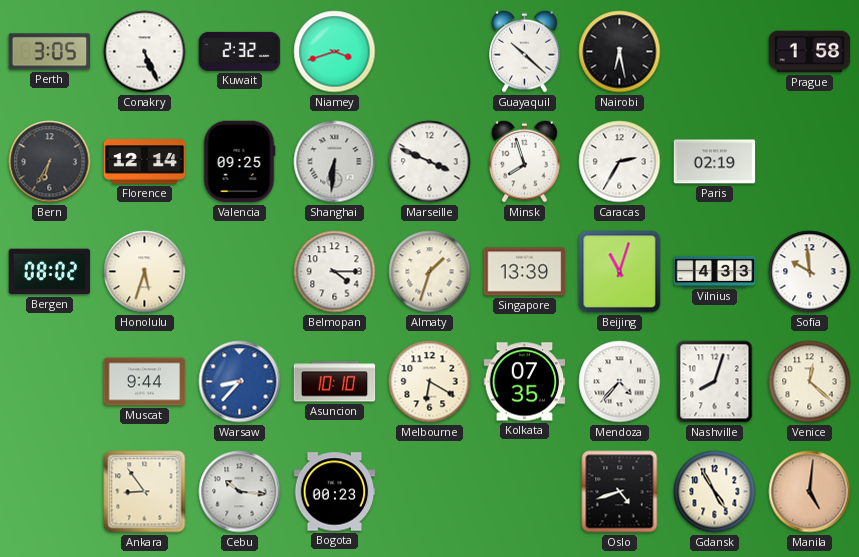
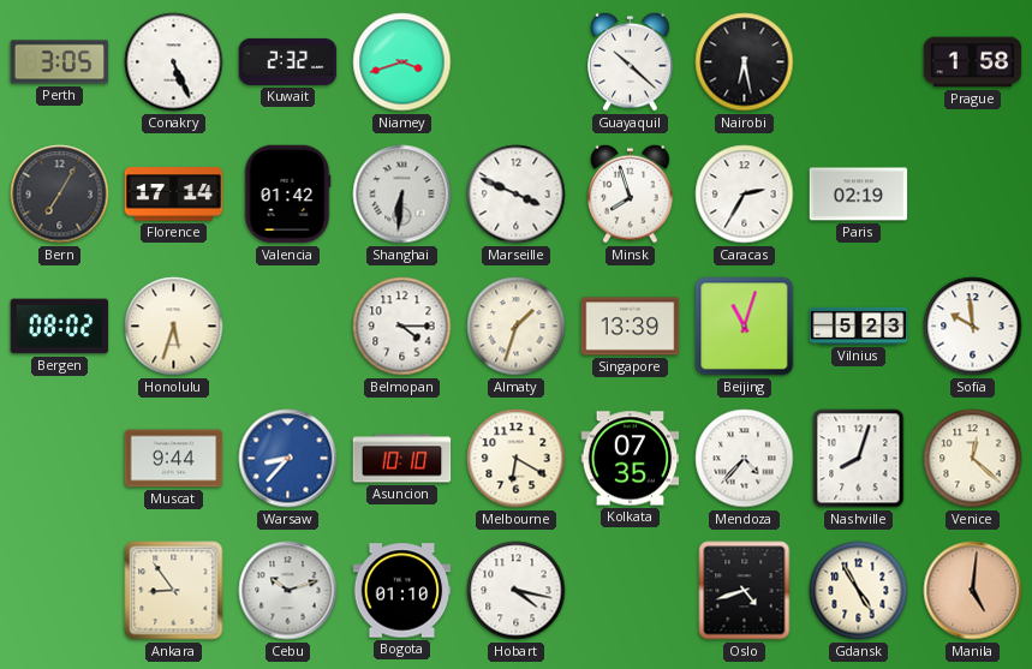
Bern: 6:35 -> 7:05 (60, 195)
Florence: 12:14 -> 17:14 (174, 195)
Valencia: 09:25 -> 01:42 (287, 195)
Vilnius: 4:33 -> 5:23 (859, 325)
Cebu: 10:16 -> 10:12 (288, 591)
Bogota: 00:23 -> 01:10 (402, 591)
Hobart: none -> 4:17 (517, 591)
